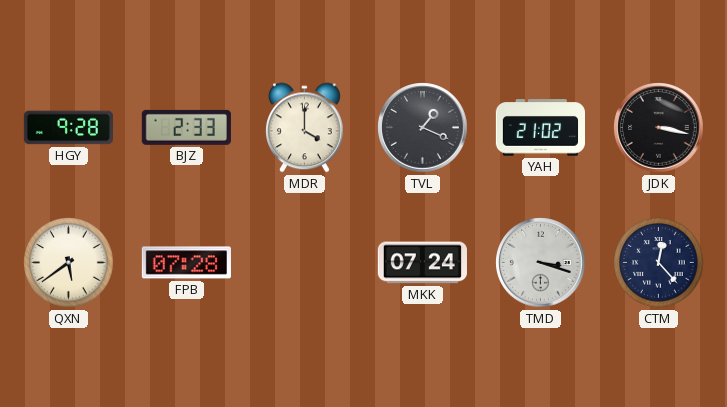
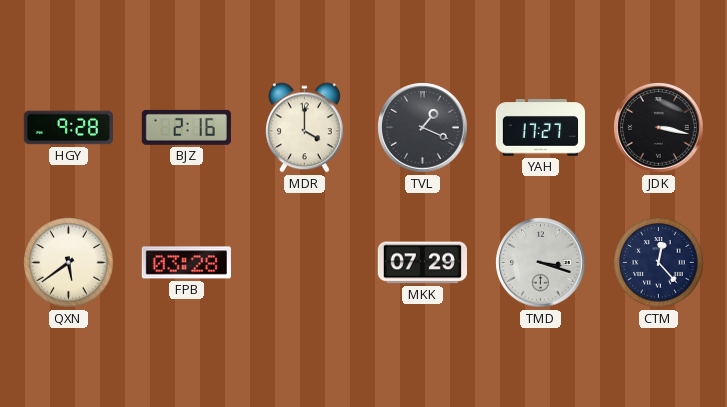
BJZ: 2:33 -> 2:16 (186, 127)
YAH: 21:02 -> 17:27 (540, 128)
FPB: 07:28 -> 03:28 (186, 263)
MKK: 07:24 -> 07:29 (422, 263)
